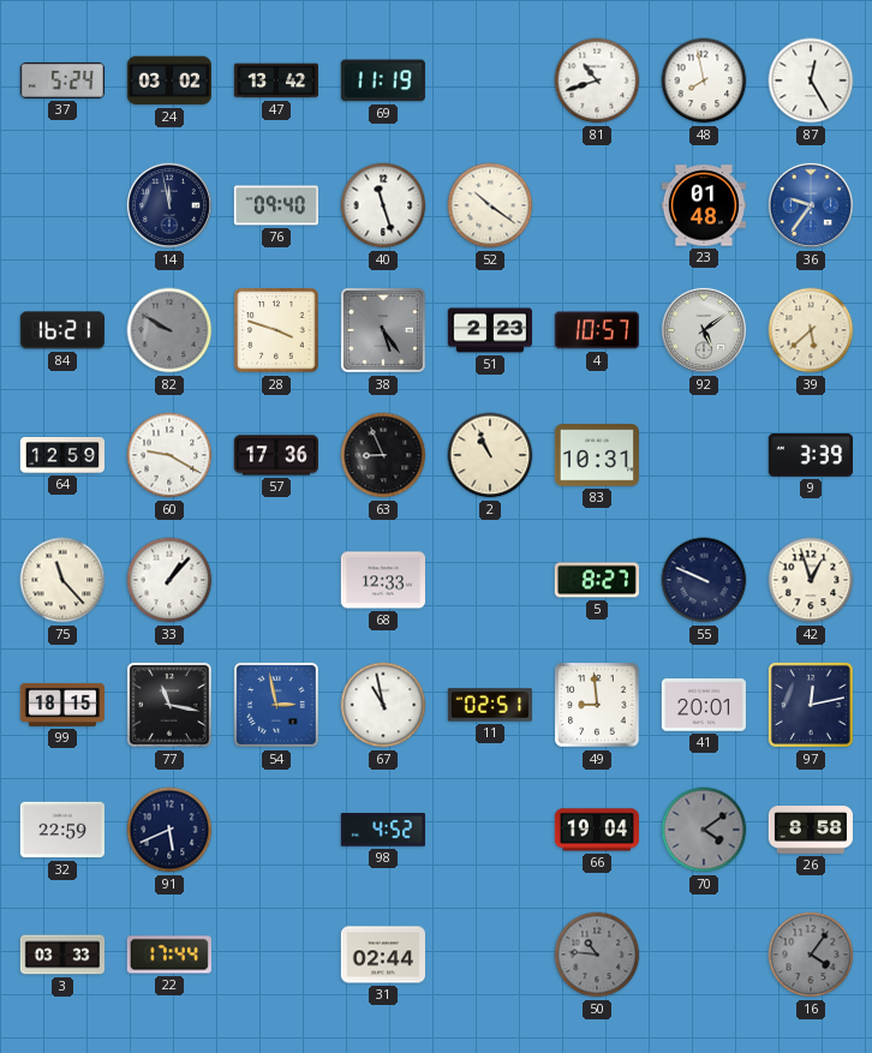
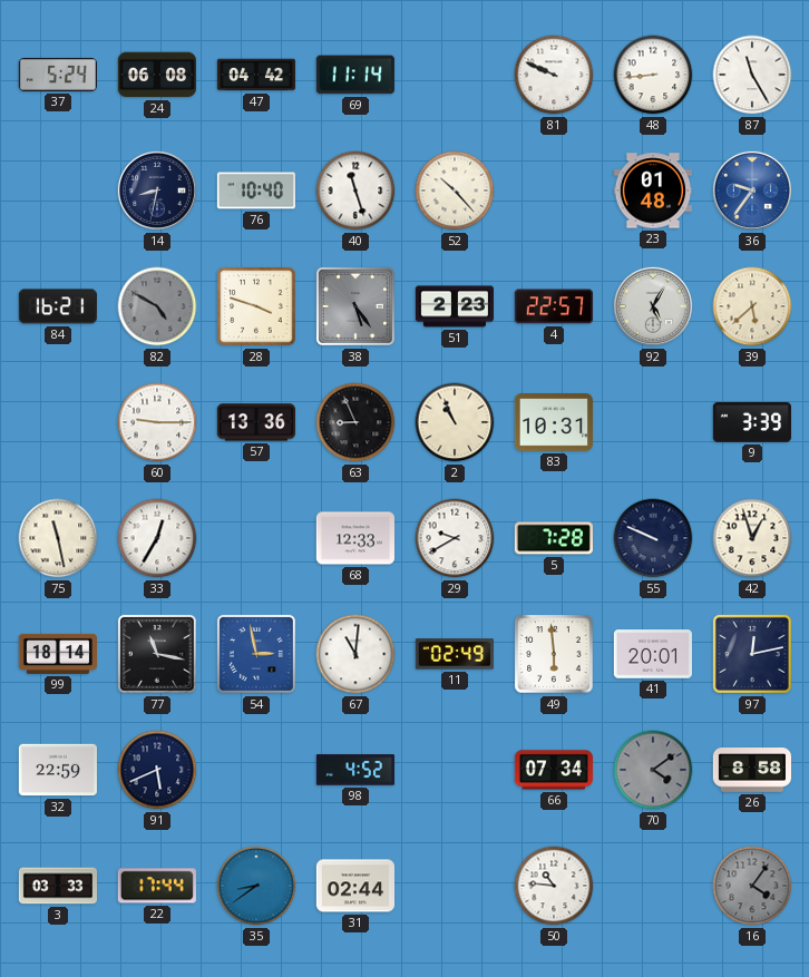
24: 03:02 -> 06:08 (157, 75)
47: 13:42 -> 04:42 (255, 75)
69: 11:19 -> 11:14 (355, 75)
81: 10:42 -> 9:49 (554, 75)
48: 7:58 -> 8:44 (653, 75)
87: 12:25 -> 11:25 (752, 75)
14: 11:58 -> 8:32 (157, 190)
76: 09:40 -> 10:40 (255, 190)
52: 10:21 -> 10:23 (455, 190)
82: 9:50 -> 4:50 (157, 306)
4: 10:57 -> 22:57 (554, 306)
92: 5:09 -> 5:05 (653, 306)
64: 12:59 -> none (61, 456)
60: 9:20 -> 9:15 (157, 422)
57: 17:36 -> 13:36 (255, 422)
75: 11:23 -> 11:28 (58, 538)
33: 1:07 -> 12:35 (157, 538)
29: none -> 9:40 (455, 538)
5: 8:27 -> 7:28 (554, 538)
99: 18:15 -> 18:14 (57, 654)
67: 10:58 -> 11:01 (355, 654)
11: 02:51 -> 02:49 (455, 654)
49: 8:59 -> 5:59 (554, 654)
66: 19:04 -> 07:34 (554, 770)
35: none -> 8:39 (256, 886)
50 dial: grey -> white (554, 886)
